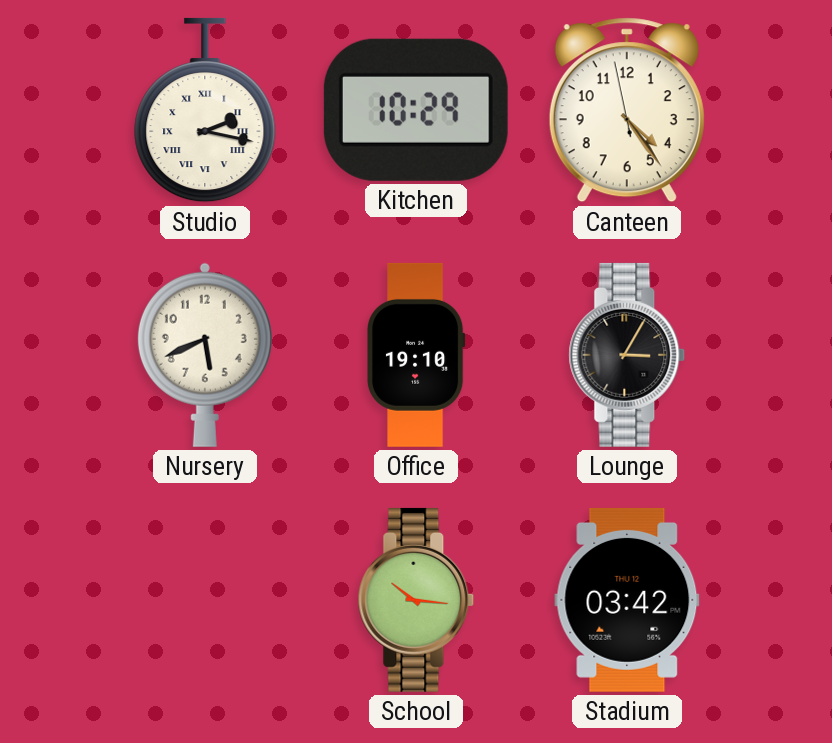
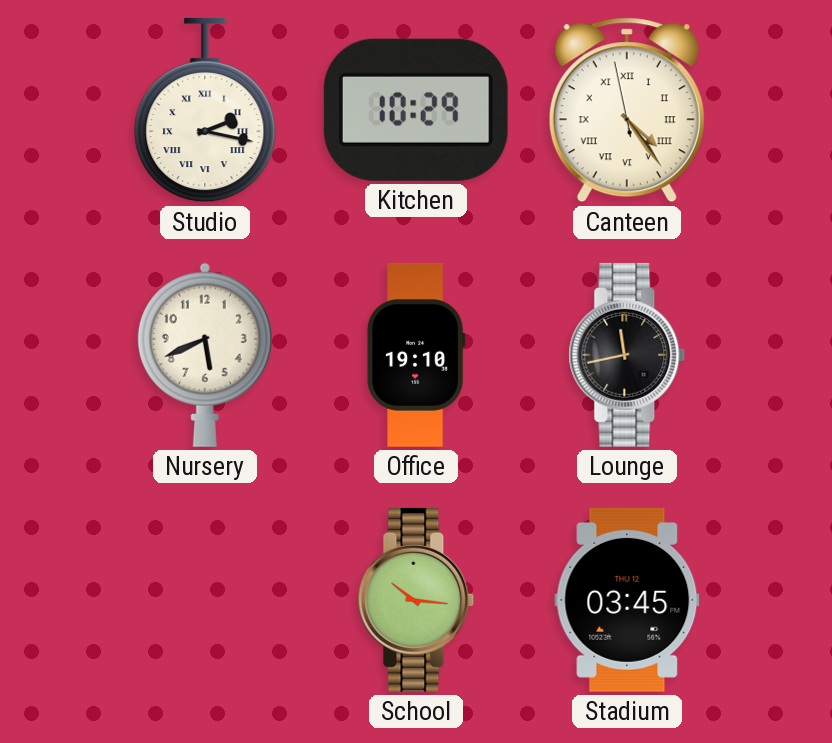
Canteen numerals: Arabic -> Roman (627, 110)
Lounge: 3:05 -> 11:43 (627, 355)
Stadium: 03:42 -> 03:45 (627, 600)
